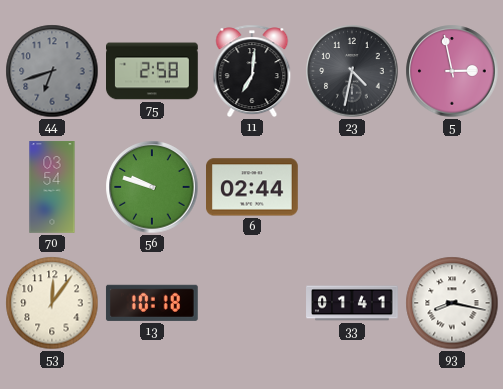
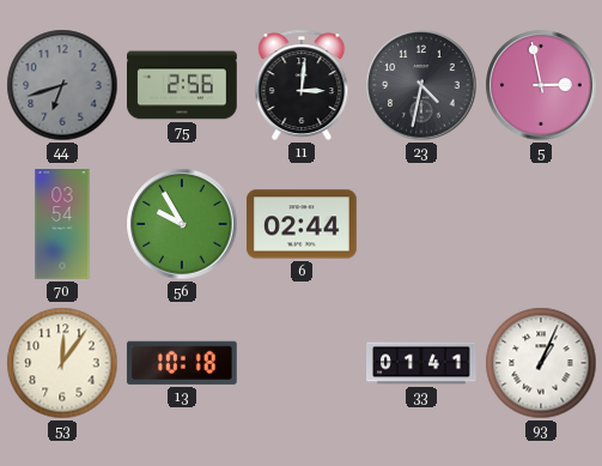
75: 2:58 -> 2:56 (183, 85)
11: 7:01 -> 3:01 (302, 85)
56: 9:48 -> 9:55 (182, 224)
93: 8:17 -> 1:04 (541, 363)
